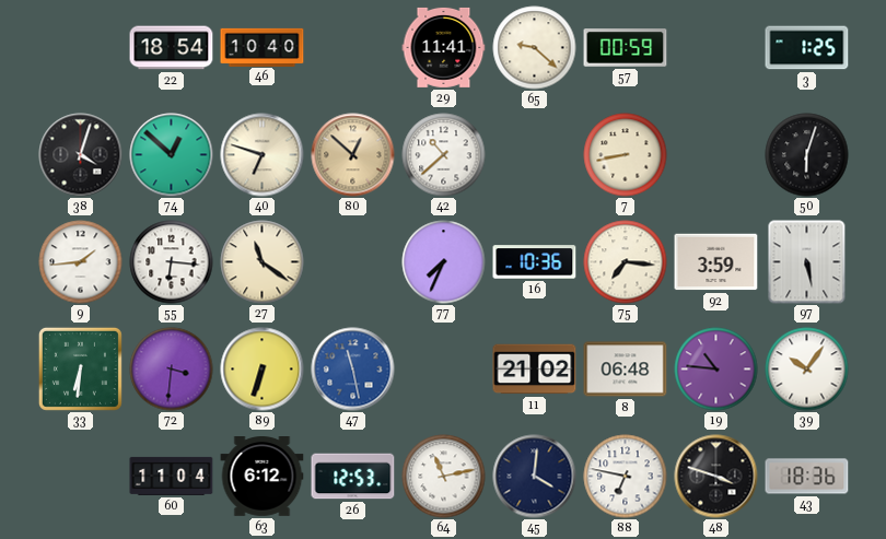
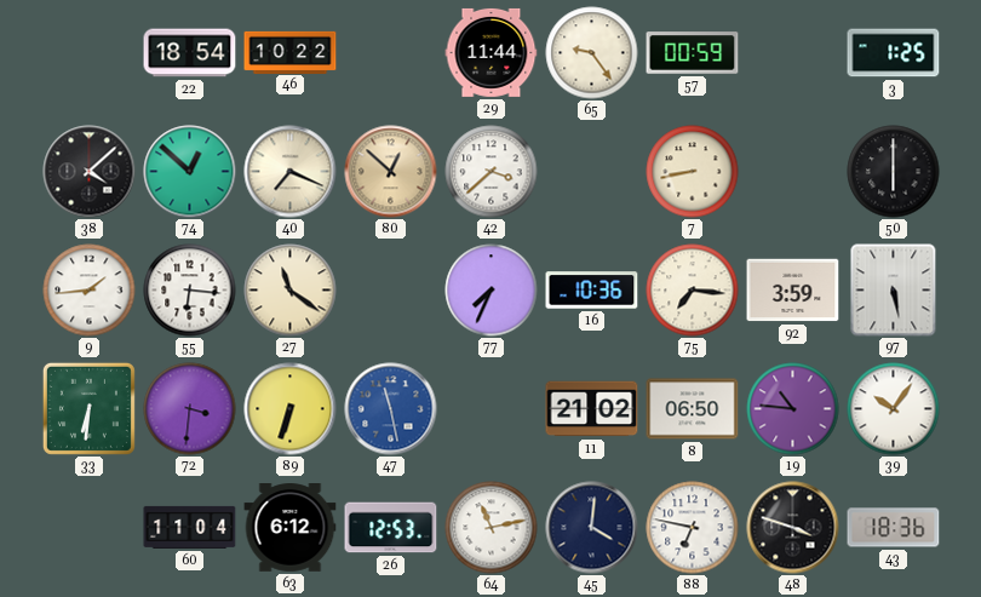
46: 10:40 -> 10:22 (291, 52)
29: 11:41 -> 11:44 (492, 52)
65: 9:22 -> 9:24 (592, 53)
38: 4:03 -> 4:08 (90, 172)
40: 6:48 -> 7:19 (291, 172)
42: 10:38 -> 3:38 (492, 172)
50: 6:03 -> 6:00 (894, 172)
8: 06:48 -> 06:50 (693, 409)
